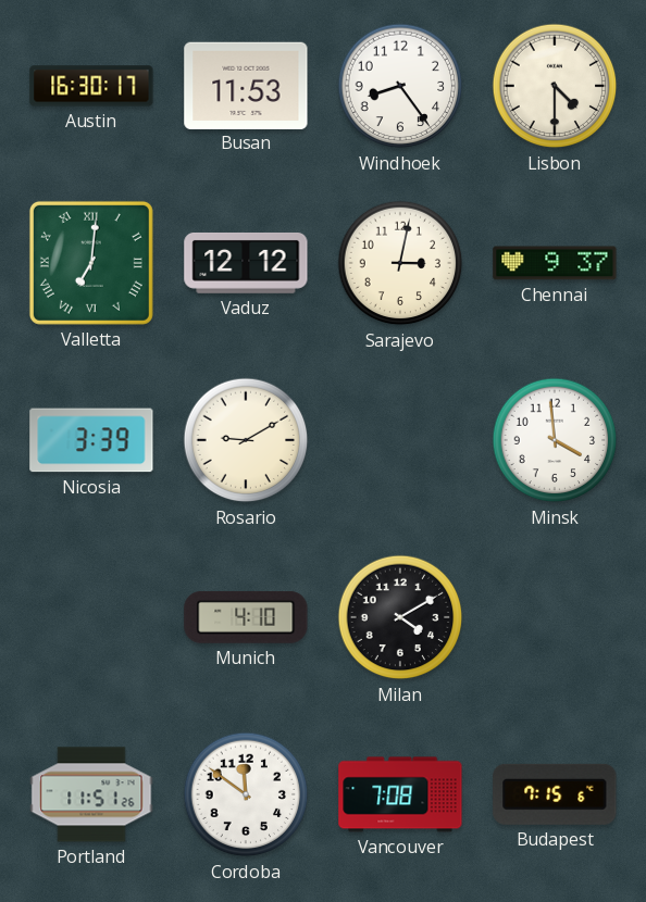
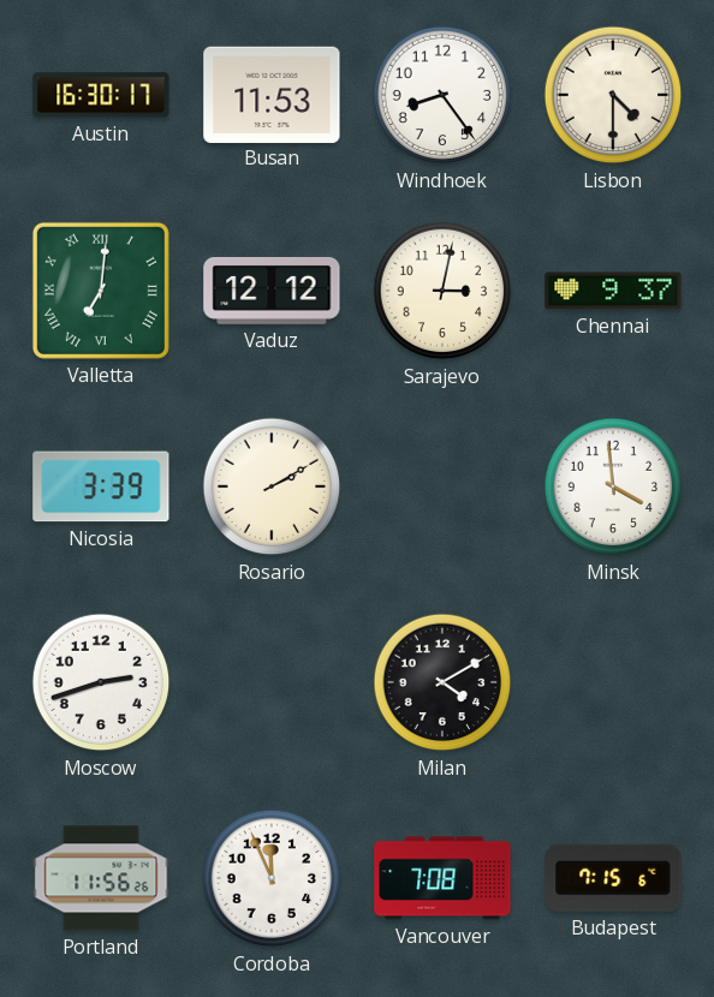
Rosario: 9:10 -> 2:10 (272, 486)
Moscow: none -> 2:42 (101, 682)
Munich: 4:10 -> none (246, 617)
Portland: 11:51 -> 11:56 (101, 878)
Cordoba: 11:51 -> 11:56 (272, 878)
